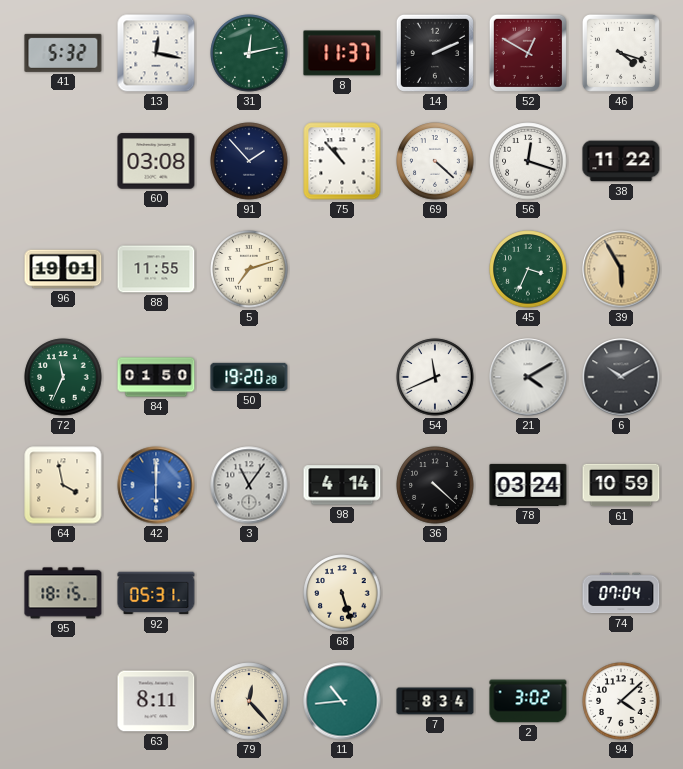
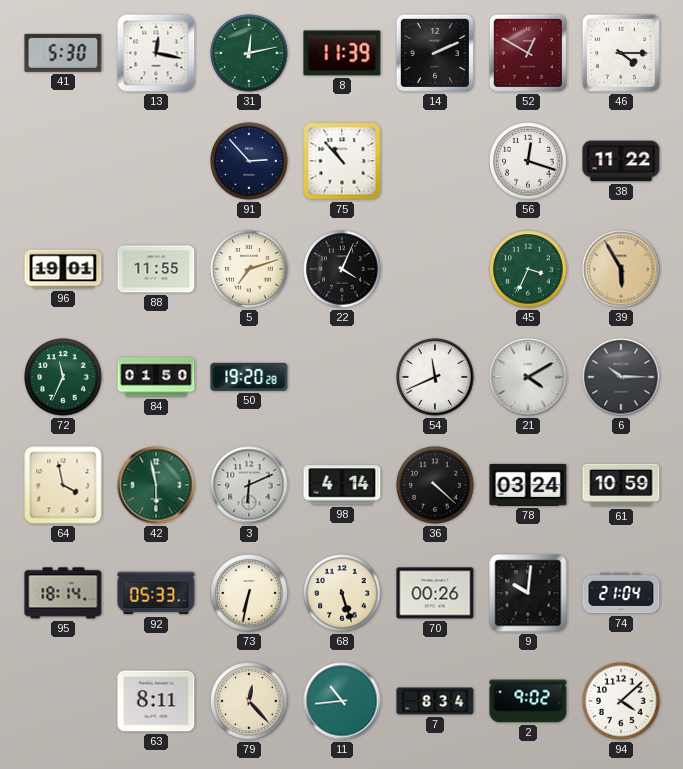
41: 5:32 -> 5:30 (63, 53)
8: 11:37 -> 11:39 (342, 53)
46: 4:18 -> 4:15 (621, 53)
60: 03:08 -> none (156, 161)
91: 1:53 -> 2:53 (249, 161)
69: 4:22 -> none (435, 161)
22: none -> 4:04 (342, 269)
6: 10:10 -> 10:15 (621, 377)
42: 6:00 -> 5:58 (156, 485)
42 dial: blue -> green (156, 485)
3: 11:06 -> 6:11 (249, 485)
95: 18:15 -> 18:14 (63, 593)
92: 05:31 -> 05:33 (156, 593)
73: none -> 6:32 (249, 593)
70: none -> 00:26 (435, 593)
9: none -> 10:01 (528, 593)
74: 07:04 -> 21:04 (621, 593)
2: 3:02 -> 9:02 (528, 701)
